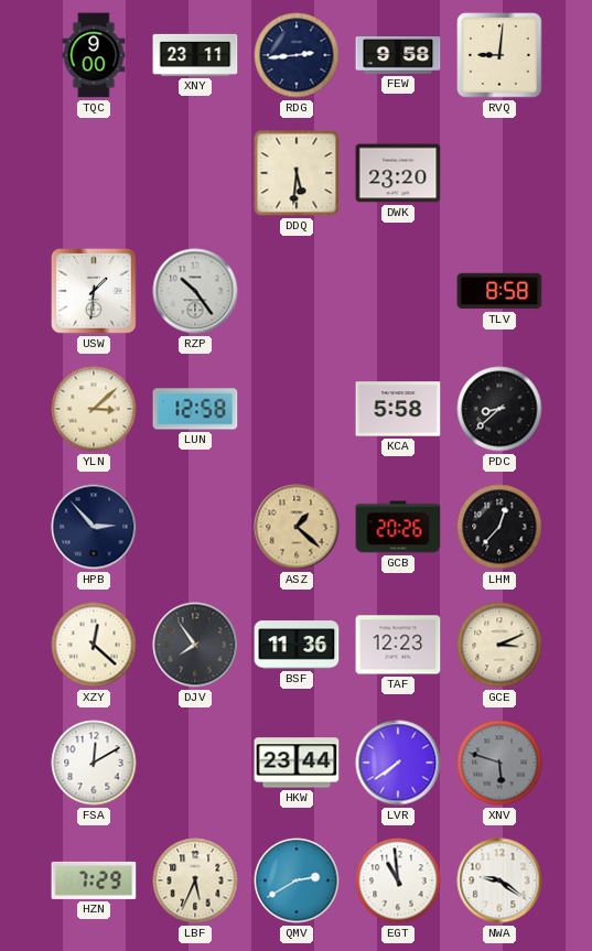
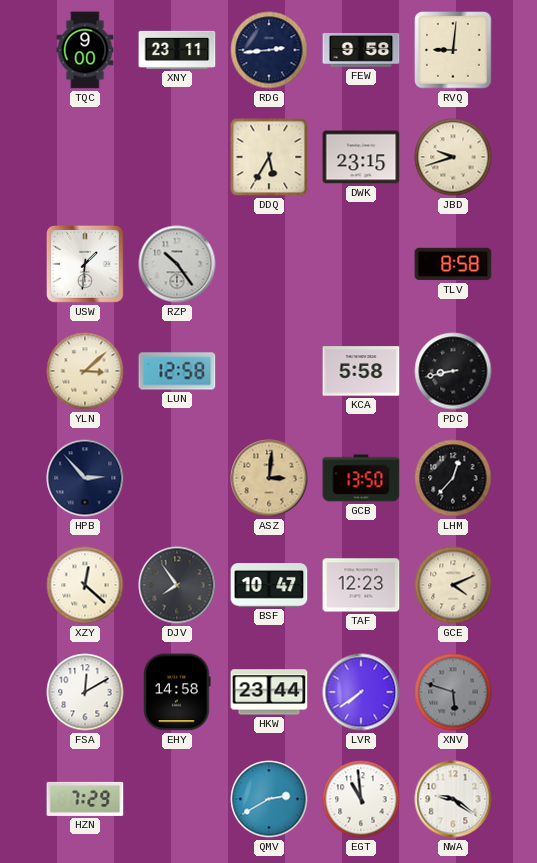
DDQ: 5:31 -> 5:35 (269, 157)
DWK: 23:20 -> 23:15 (361, 157)
JBD: none -> 9:42 (453, 157)
PDC: 8:38 -> 8:43 (453, 371)
ASZ: 1:22 -> 3:01 (269, 478)
GCB: 20:26 -> 13:50 (361, 478)
BSF: 11:36 -> 10:47 (269, 585)
GCE: 3:11 -> 4:11 (453, 585)
EHY: none -> 14:58 (177, 692)
LBF: 5:34 -> none (195, 880)
